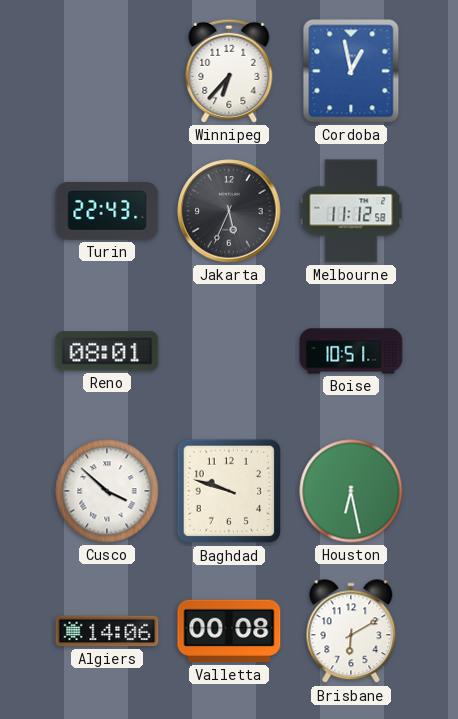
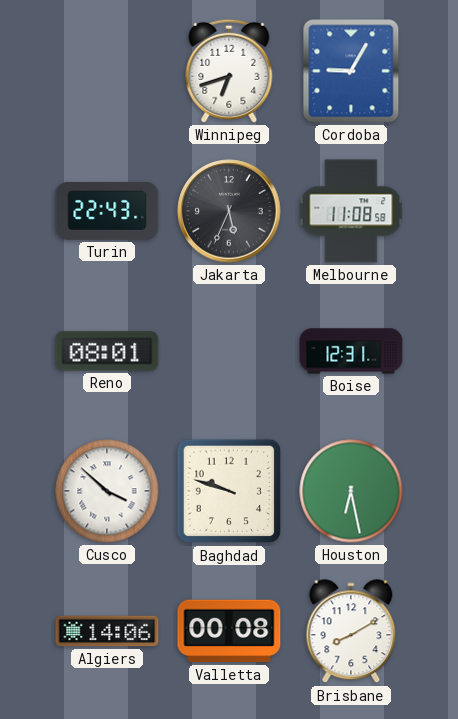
Winnipeg: 6:37 -> 6:42 (229, 71)
Cordoba: 12:58 -> 9:05 (351, 71)
Melbourne: 11:12 -> 11:08 (351, 211)
Boise: 10:51 -> 12:31 (351, 351)
Brisbane: 6:10 -> 8:10 (351, 632)
